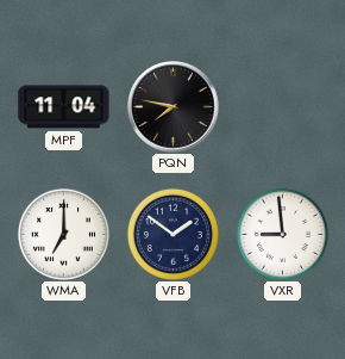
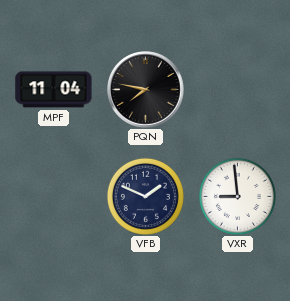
WMA: 7:00 -> none (63, 234)
VFB: 1:51 -> 1:49 (145, 196)
